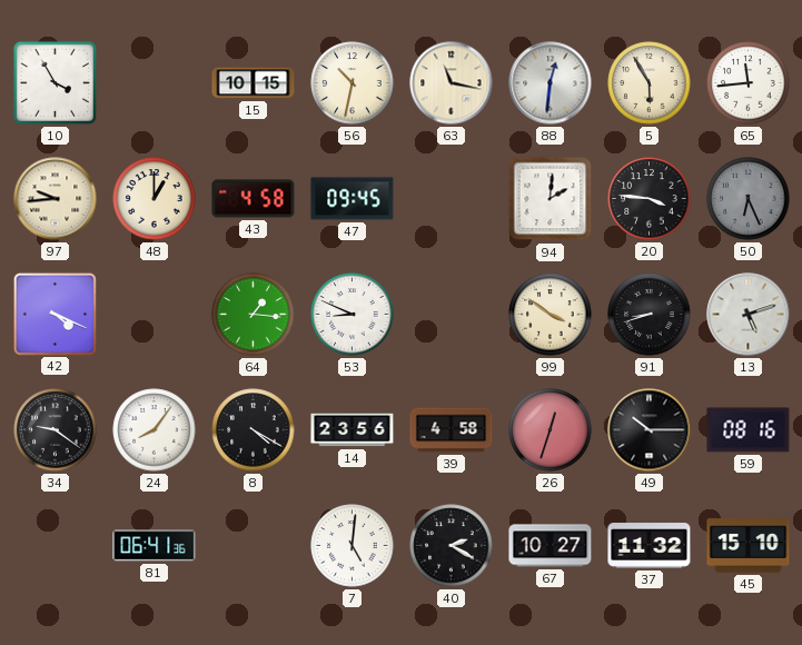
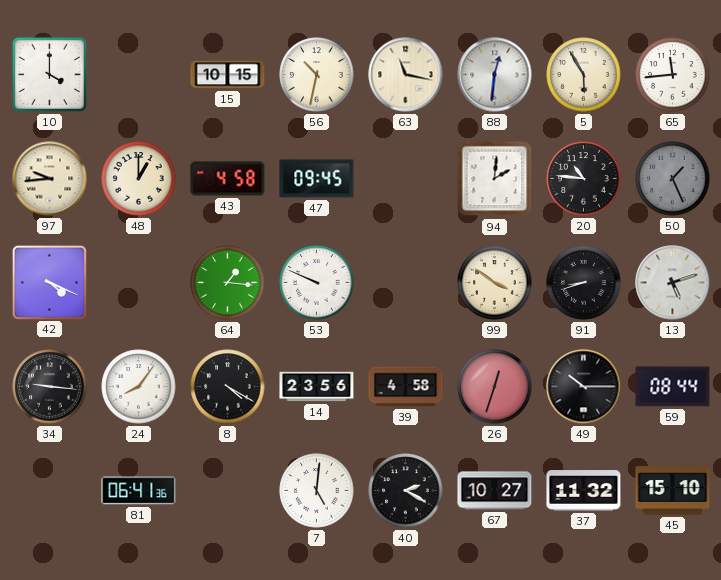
10: 3:55 -> 4:00 (49, 74)
20: 3:46 -> 10:46 (584, 179)
50: 6:26 -> 1:26 (673, 179)
53: 8:49 -> 9:49 (317, 283)
34: 9:21 -> 9:16 (50, 387)
59: 08:16 -> 08:44 (673, 387)
